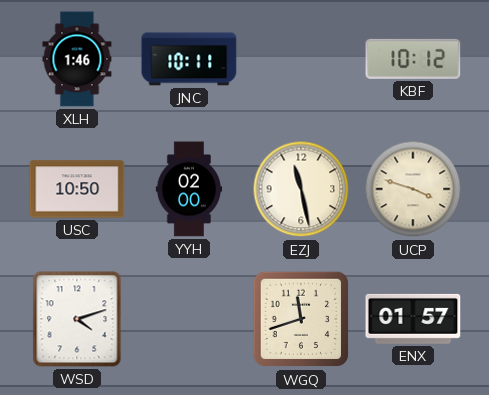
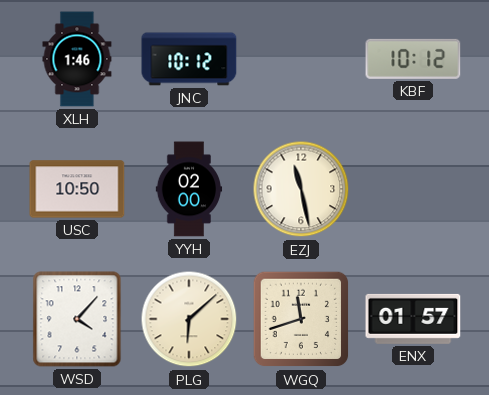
JNC: 10:11 -> 10:12 (189, 59)
UCP: 3:48 -> none (413, 189)
WSD: 4:12 -> 4:07 (77, 319)
PLG: none -> 6:08 (189, 319)
